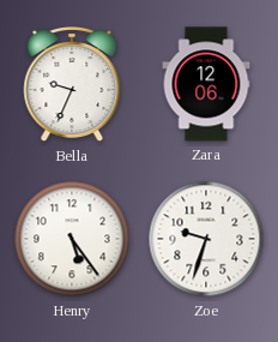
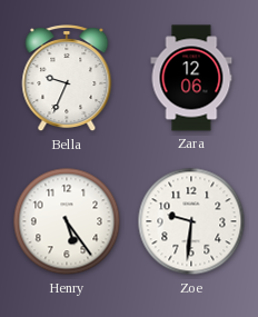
Zoe: 9:33 -> 9:31 (191, 221)
